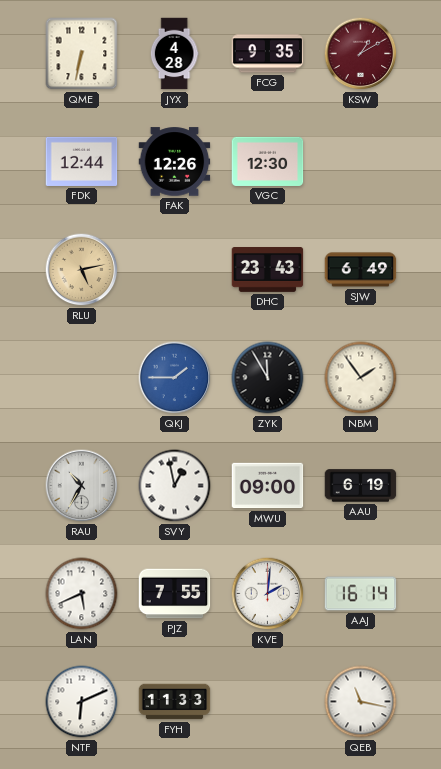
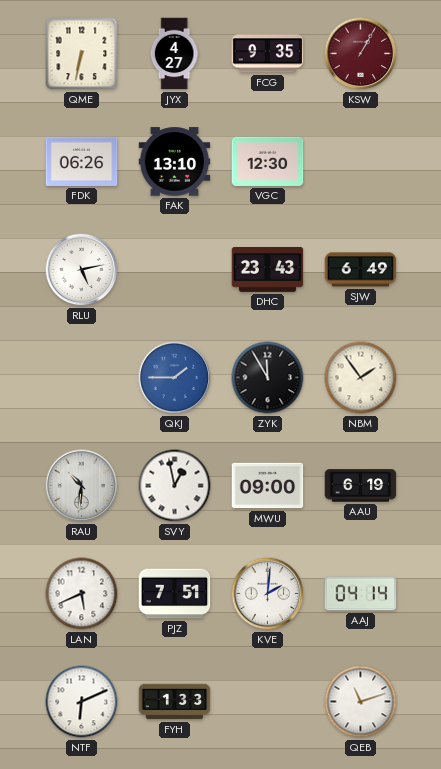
JYX: 4:28 -> 4:27 (174, 54)
KSW: 1:10 -> 1:05 (361, 54)
FDK: 12:44 -> 06:26 (82, 161)
FAK: 12:26 -> 13:10 (175, 162)
RLU dial: champagne -> white (82, 270)
RAU: 10:35 -> 10:31 (82, 486)
PJZ: 7:55 -> 7:51 (175, 594)
AAJ: 16:14 -> 04:14 (361, 594)
FYH: 11:33 -> 1:33 (175, 702)
QEB: 11:17 -> 11:12 (361, 702)
